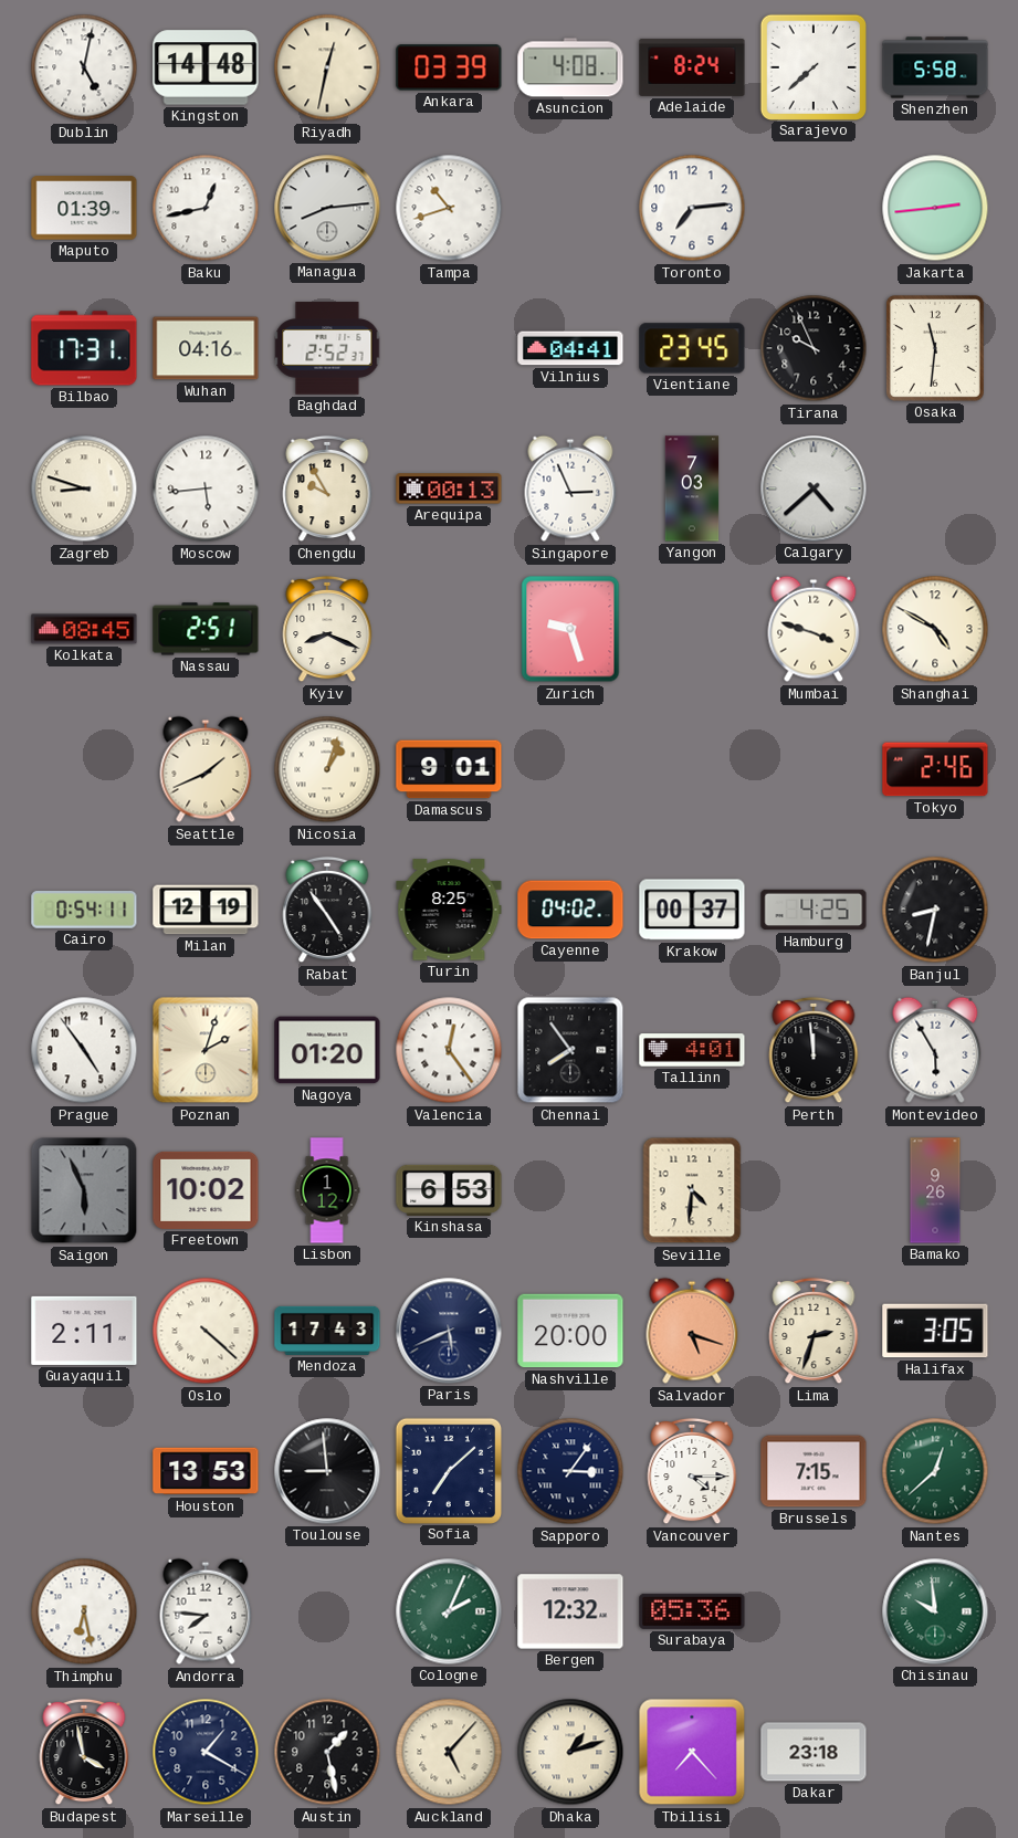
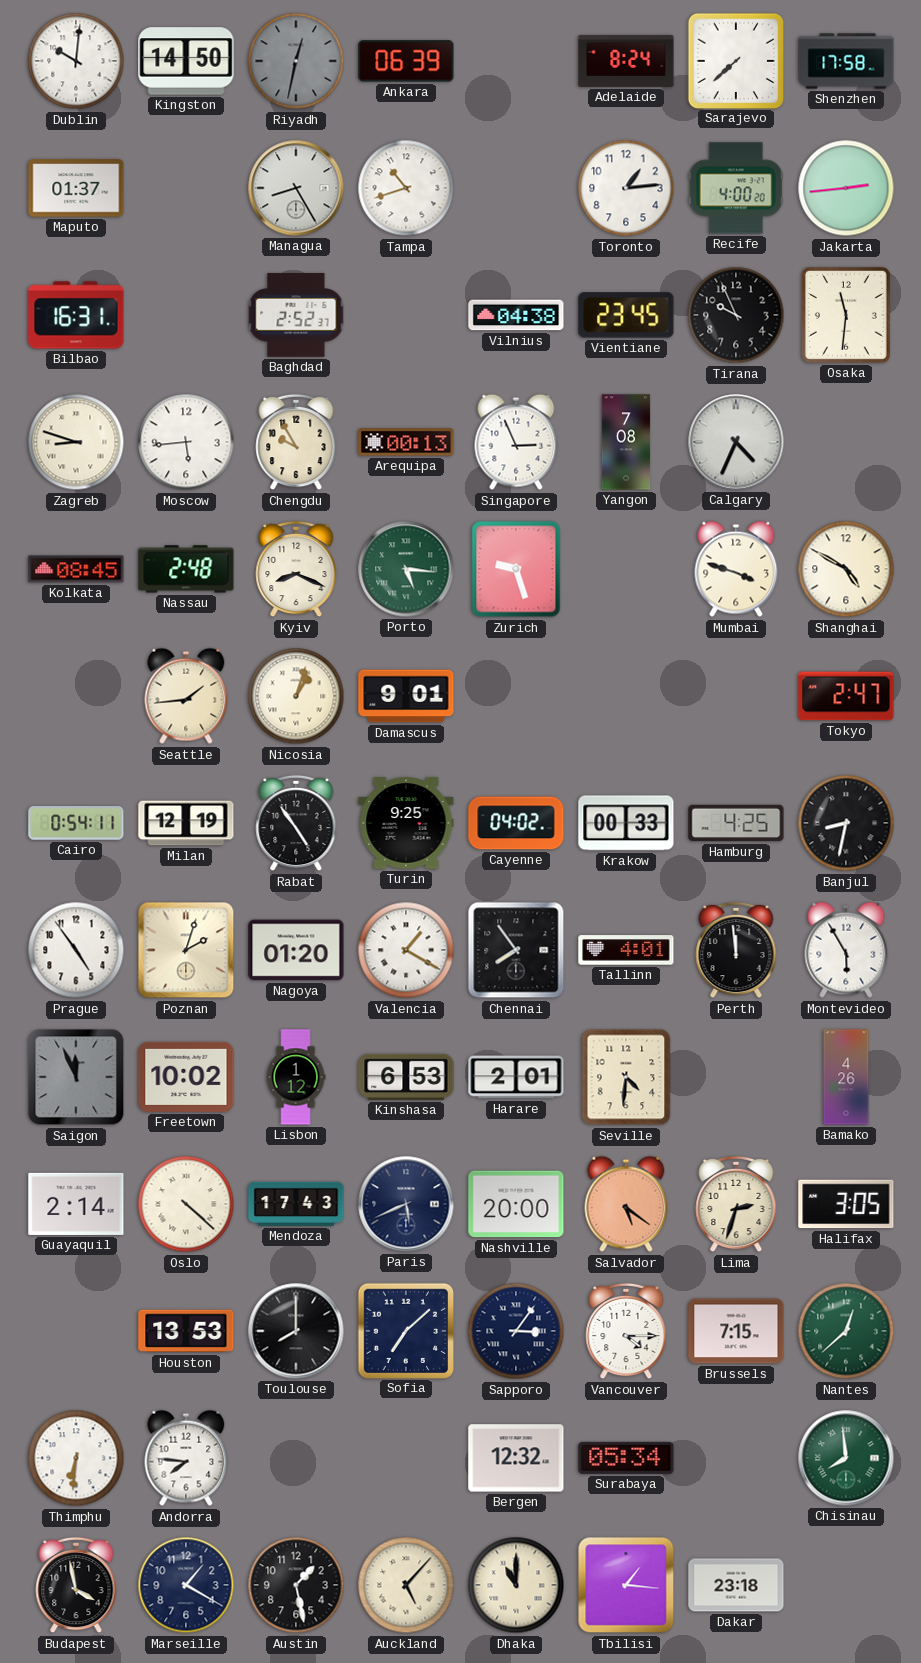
Dublin: 5:02 -> 10:01 (76, 61)
Kingston: 14:48 -> 14:50 (186, 61)
Riyadh dial: cream -> grey (296, 61)
Ankara: 03:39 -> 06:39 (406, 61)
Asuncion: 4:08 -> none (570, 67)
Shenzhen: 5:58 -> 17:58 (846, 61)
Maputo: 01:39 -> 01:37 (76, 188)
Baku: 12:43 -> none (206, 208)
Managua: 8:14 -> 8:25 (296, 188)
Toronto: 7:14 -> 1:14 (626, 188)
Recife: none -> 4:00 (736, 188)
Bilbao: 17:31 -> 16:31 (76, 315)
Wuhan: 04:16 -> none (206, 348)
Vilnius: 04:41 -> 04:38 (516, 315)
Yangon: 7:03 -> 7:08 (626, 442)
Calgary: 4:38 -> 4:34 (736, 442)
Nassau: 2:51 -> 2:48 (186, 569)
Porto: none -> 5:16 (406, 569)
Seattle: 1:41 -> 1:44 (186, 696)
Tokyo: 2:46 -> 2:47 (846, 696)
Turin: 8:25 -> 9:25 (406, 823)
Krakow: 00:37 -> 00:33 (626, 823)
Valencia: 12:24 -> 1:20 (406, 950)
Saigon: 5:56 -> 11:56 (76, 1077)
Harare: none -> 2:01 (516, 1077)
Bamako: 9:26 -> 4:26 (846, 1077)
Guayaquil: 2:11 -> 2:14 (76, 1204)
Salvador: 5:18 -> 5:21 (626, 1204)
Toulouse: 8:59 -> 8:00 (296, 1331)
Thimphu: 6:28 -> 6:31 (76, 1458)
Cologne: 2:04 -> none (449, 1611)
Surabaya: 05:36 -> 05:34 (626, 1458)
Chisinau: 9:59 -> 7:59 (846, 1458)
Dhaka: 1:12 -> 11:00 (516, 1585)
Tbilisi: 7:23 -> 1:16 (626, 1585)
